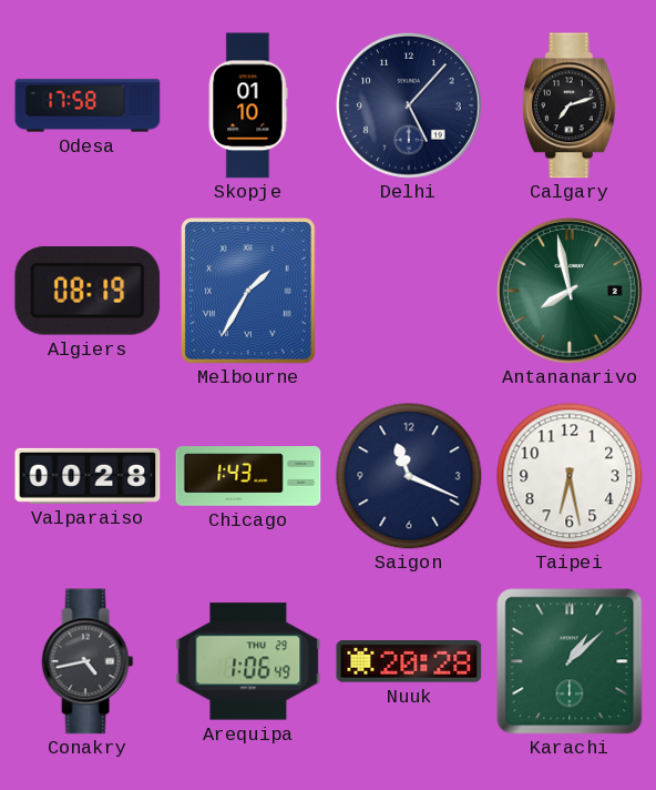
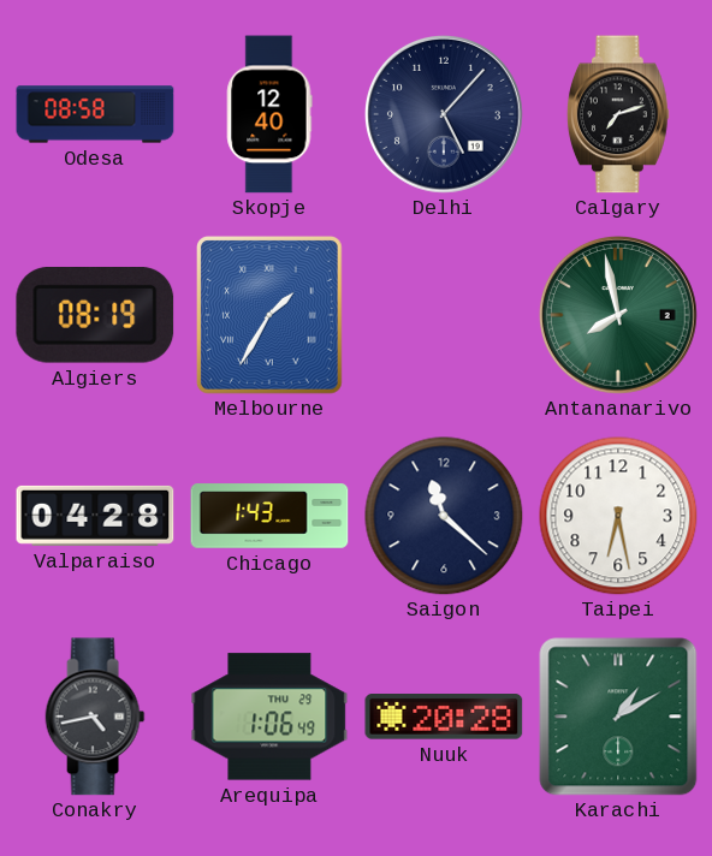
Odesa: 17:58 -> 08:58 (95, 114)
Skopje: 01:10 -> 12:40 (269, 114)
Valparaiso: 00:28 -> 04:28 (95, 516)
Saigon: 11:19 -> 11:22 (444, 516)
Karachi: 1:08 -> 1:10 (618, 717)
